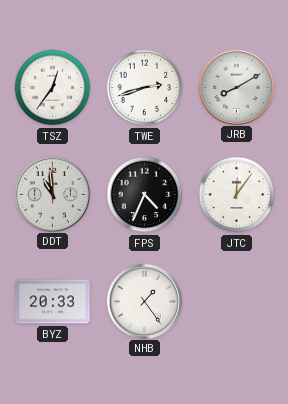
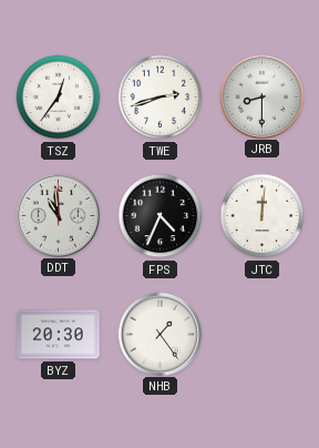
JRB: 8:10 -> 8:30 (261, 96)
JTC: 12:06 -> 12:01 (263, 216)
BYZ: 20:33 -> 20:30 (59, 335)
